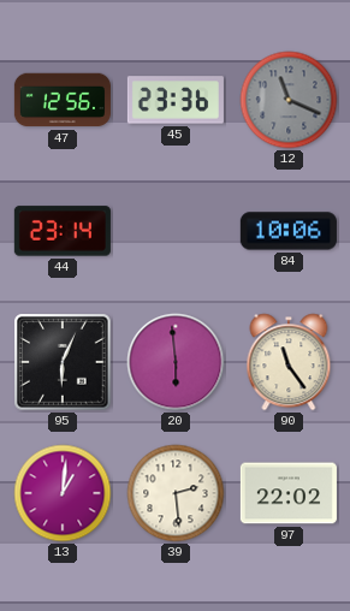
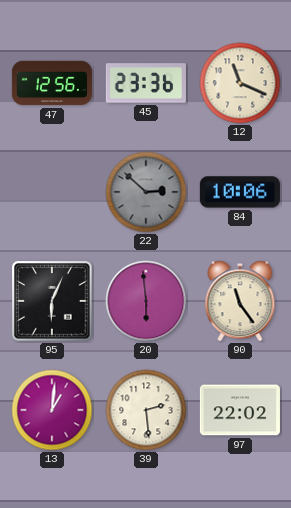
12 dial: grey -> cream (240, 83)
44: 23:14 -> none (63, 231)
22: none -> 2:52 (146, 192)
